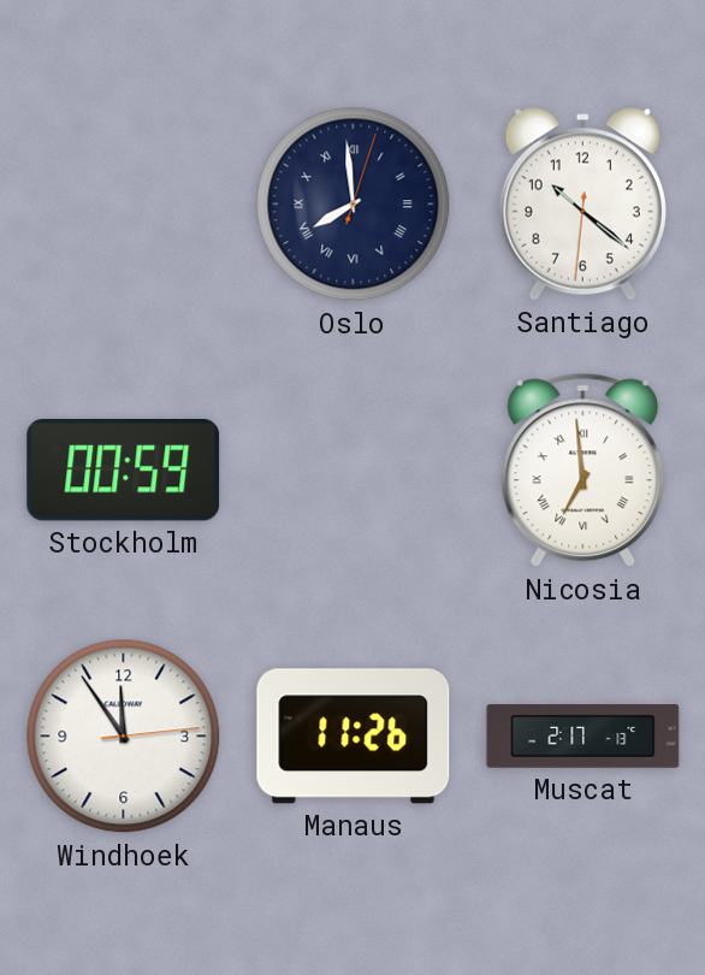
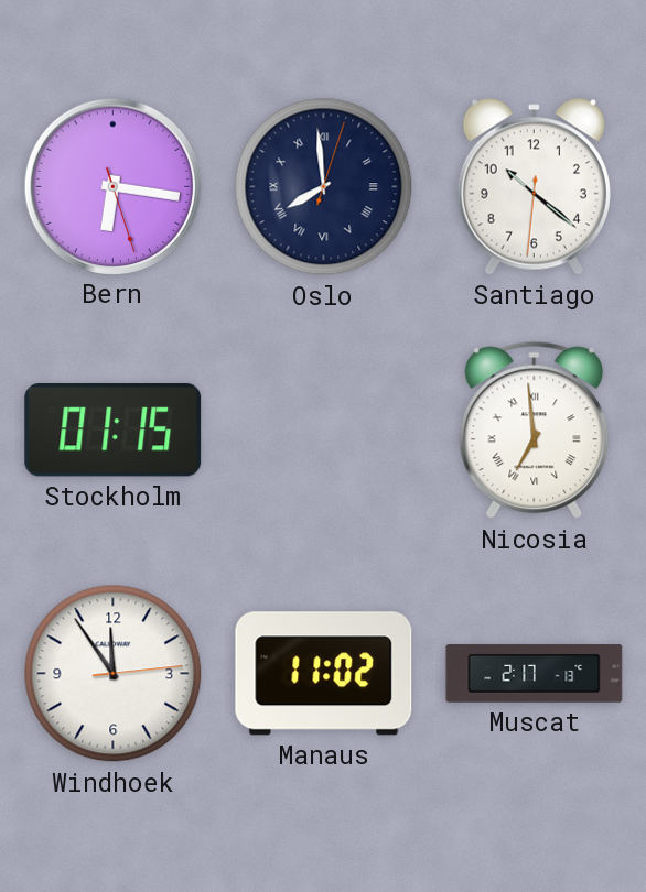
Bern: none -> 6:16 (112, 186)
Stockholm: 00:59 -> 01:15 (114, 431)
Manaus: 11:26 -> 11:02 (324, 674)
